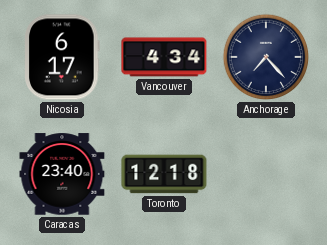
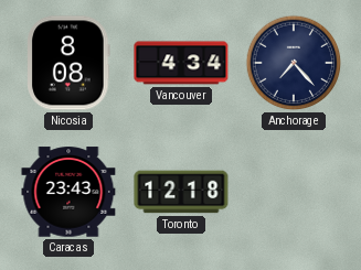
Nicosia: 6:17 -> 8:08 (68, 63)
Caracas: 23:40 -> 23:43 (68, 192)
